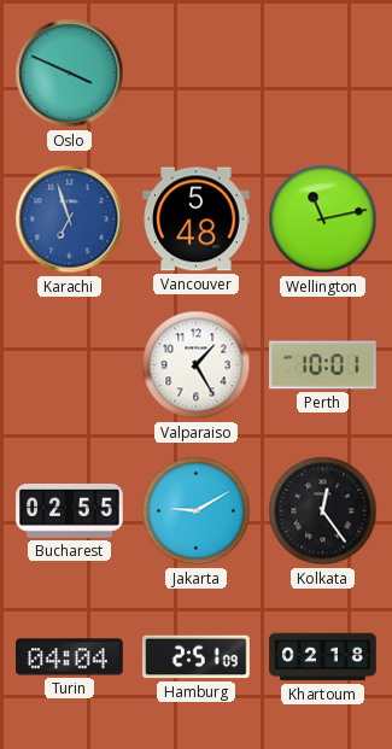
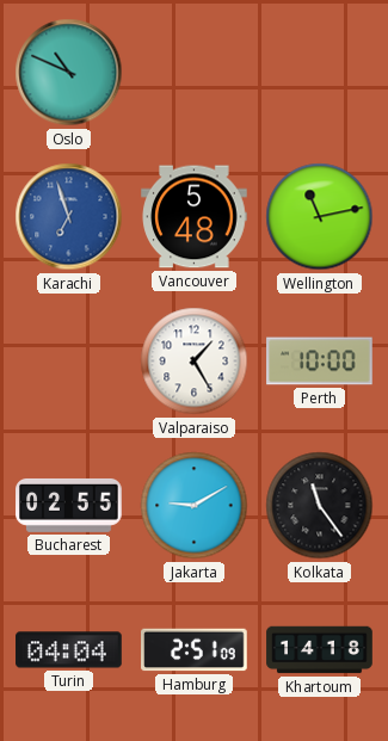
Oslo: 3:49 -> 10:49 (69, 73)
Perth: 10:01 -> 10:00 (320, 362)
Kolkata: 12:24 -> 11:24 (320, 506)
Khartoum: 02:18 -> 14:18 (320, 650)
